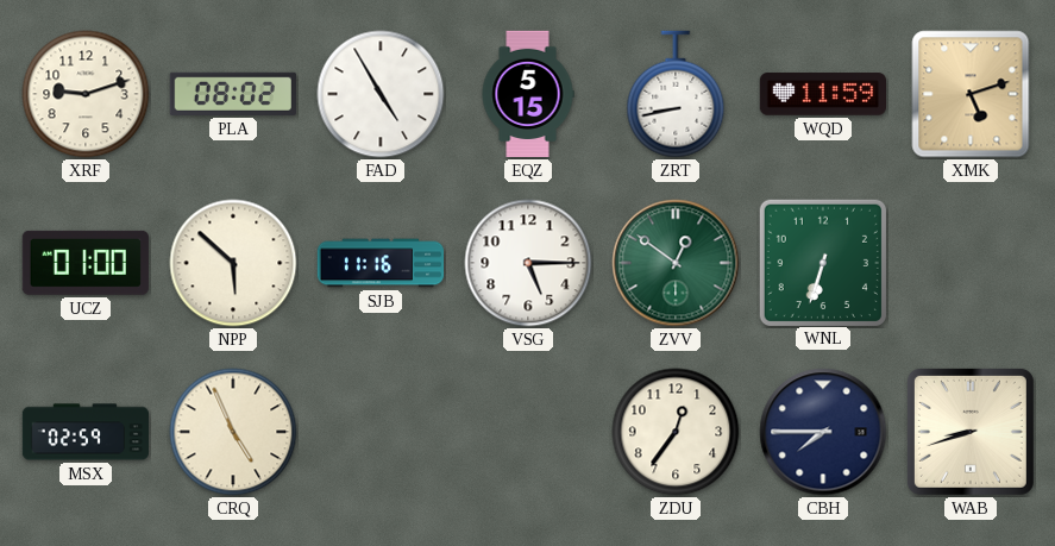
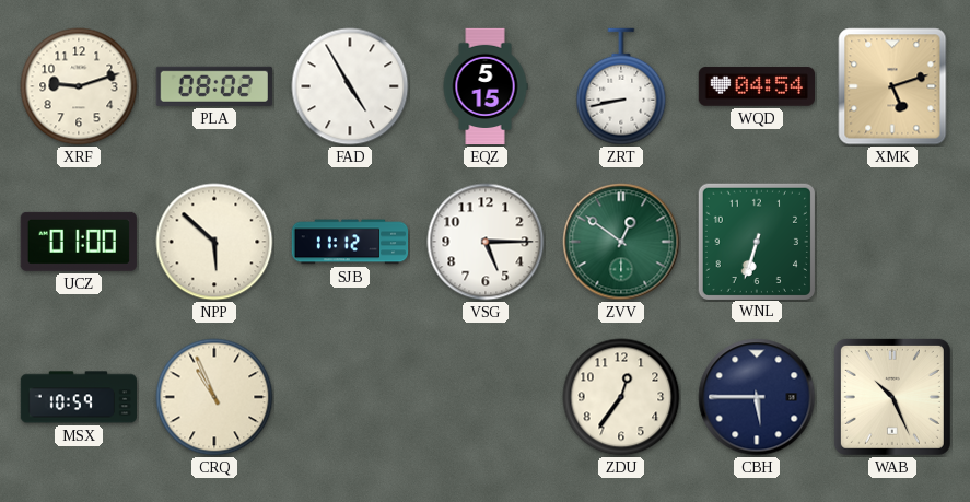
WQD: 11:59 -> 04:54 (756, 86)
SJB: 11:16 -> 11:12 (350, 242)
MSX: 02:59 -> 10:59 (78, 397)
CRQ: 4:56 -> 10:56 (214, 397)
CBH: 7:45 -> 5:45 (757, 397)
WAB: 8:42 -> 10:26 (892, 397)
